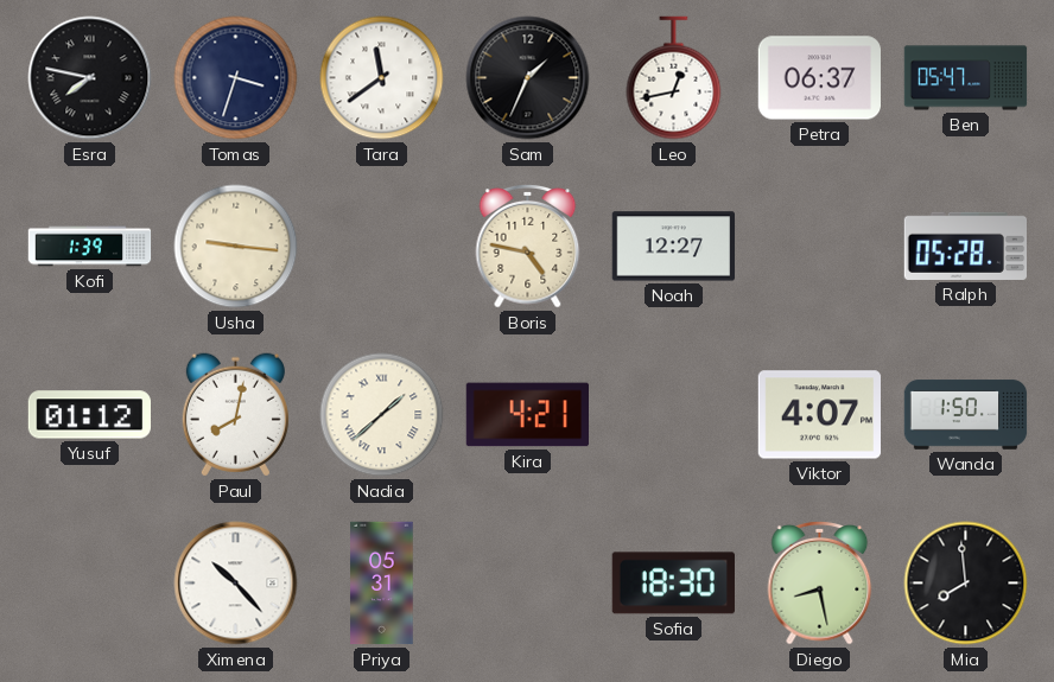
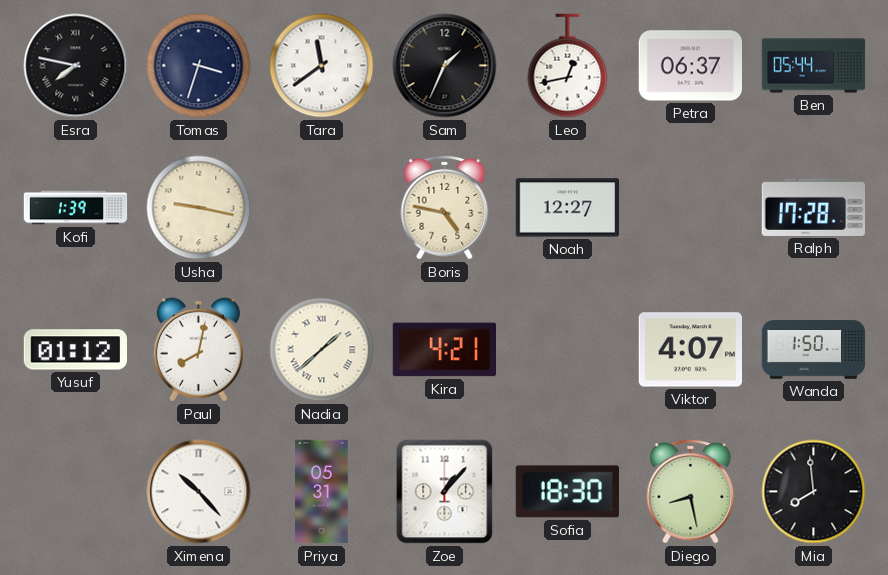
Ben: 05:47 -> 05:44 (814, 66)
Usha: 9:16 -> 9:17 (199, 208)
Ralph: 05:28 -> 17:28 (813, 207)
Zoe: none -> 1:07 (445, 492)
